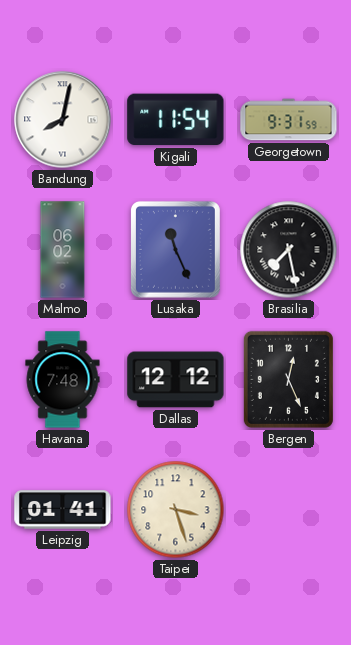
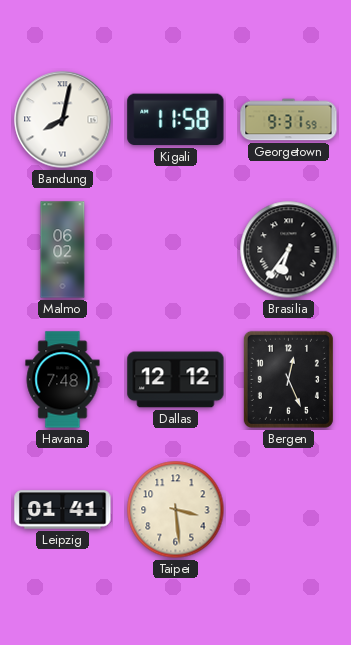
Kigali: 11:54 -> 11:58 (176, 120)
Lusaka: 11:26 -> none (175, 249)
Brasilia: 7:28 -> 6:36 (289, 250)
Taipei: 3:27 -> 3:29 (176, 510)
